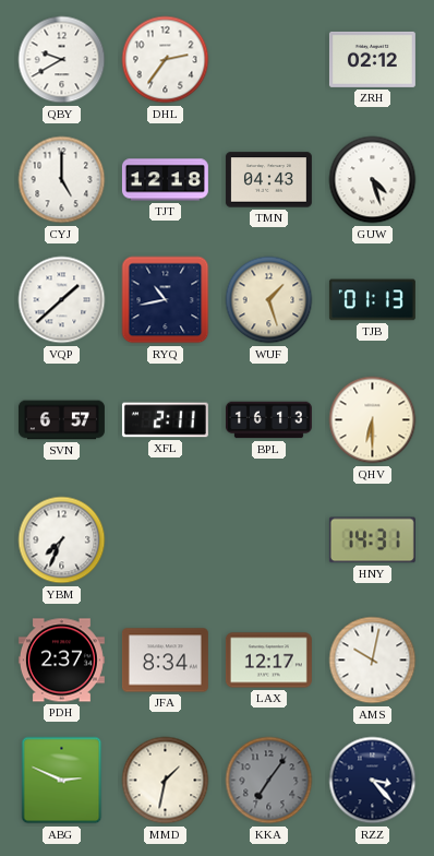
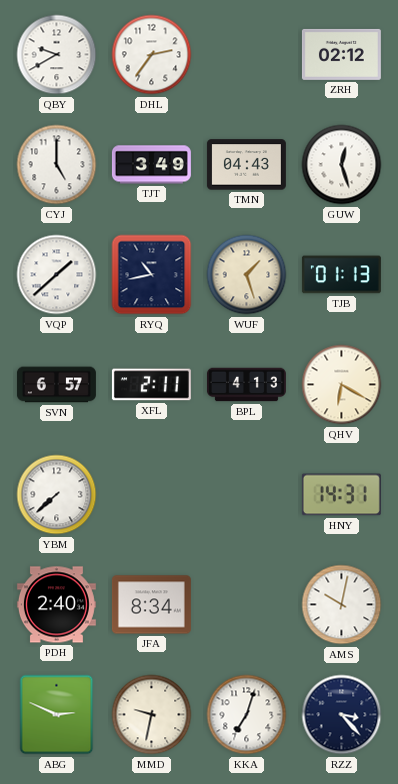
TJT: 12:18 -> 3:49 (151, 165)
GUW: 4:27 -> 12:27 (342, 165)
BPL: 16:13 -> 4:13 (246, 385)
QHV: 6:30 -> 6:20 (342, 385)
YBM: 7:34 -> 7:38 (57, 495)
PDH: 2:37 -> 2:40 (56, 605)
LAX: 12:17 -> none (268, 661)
MMD: 1:32 -> 9:32 (152, 715)
KKA: 7:06 -> 7:03 (247, 715)
KKA dial: grey -> white (247, 715)
